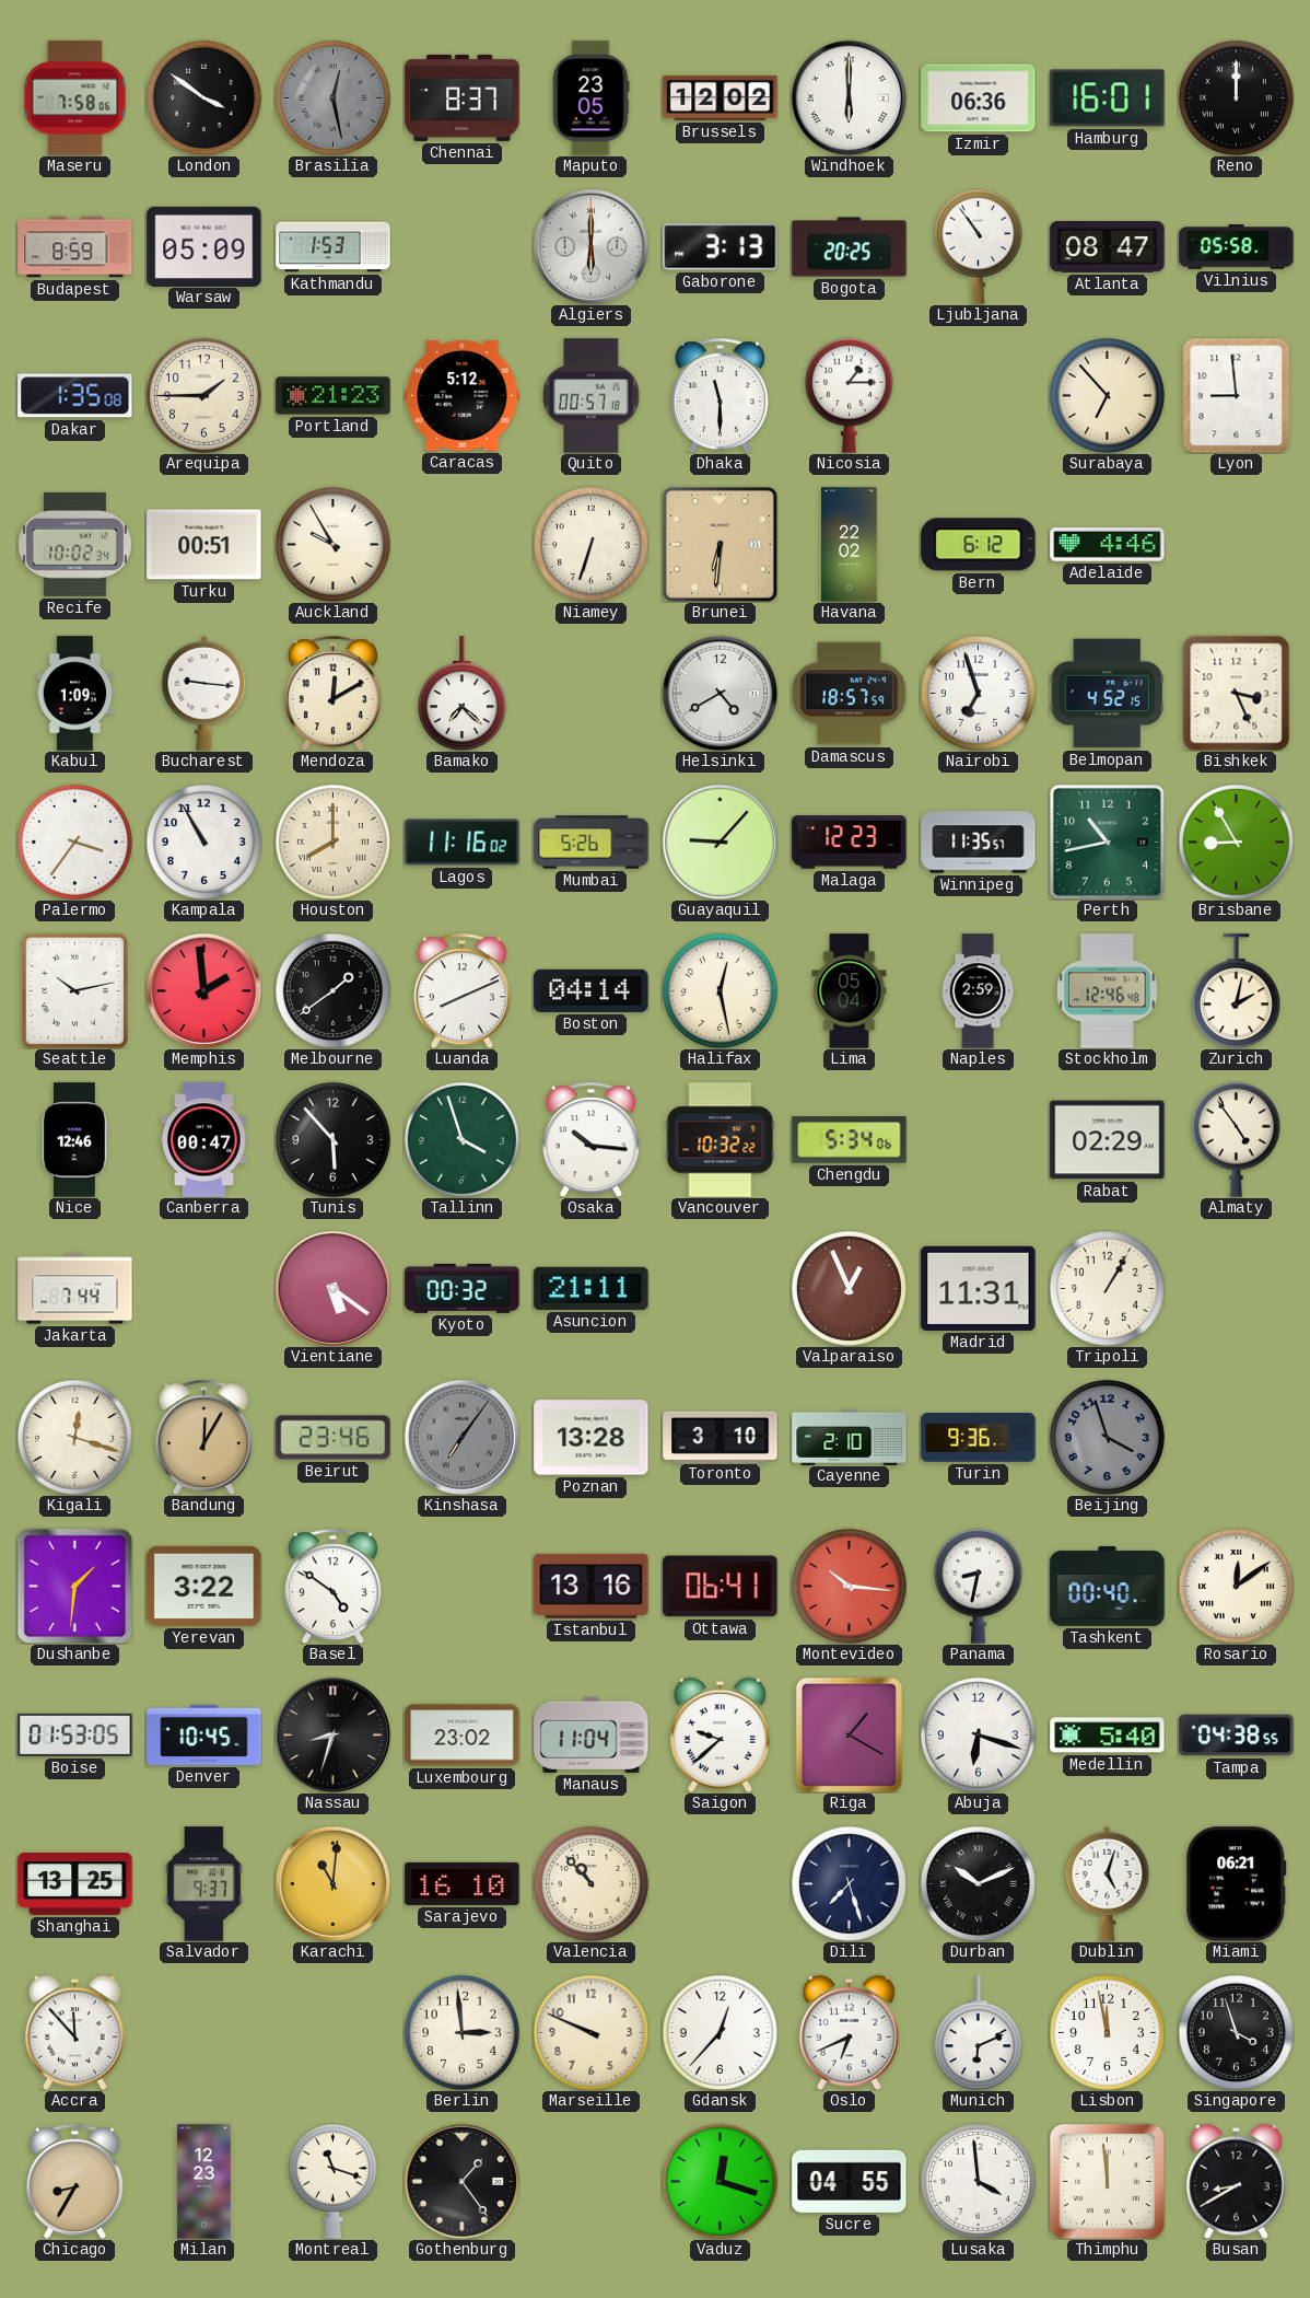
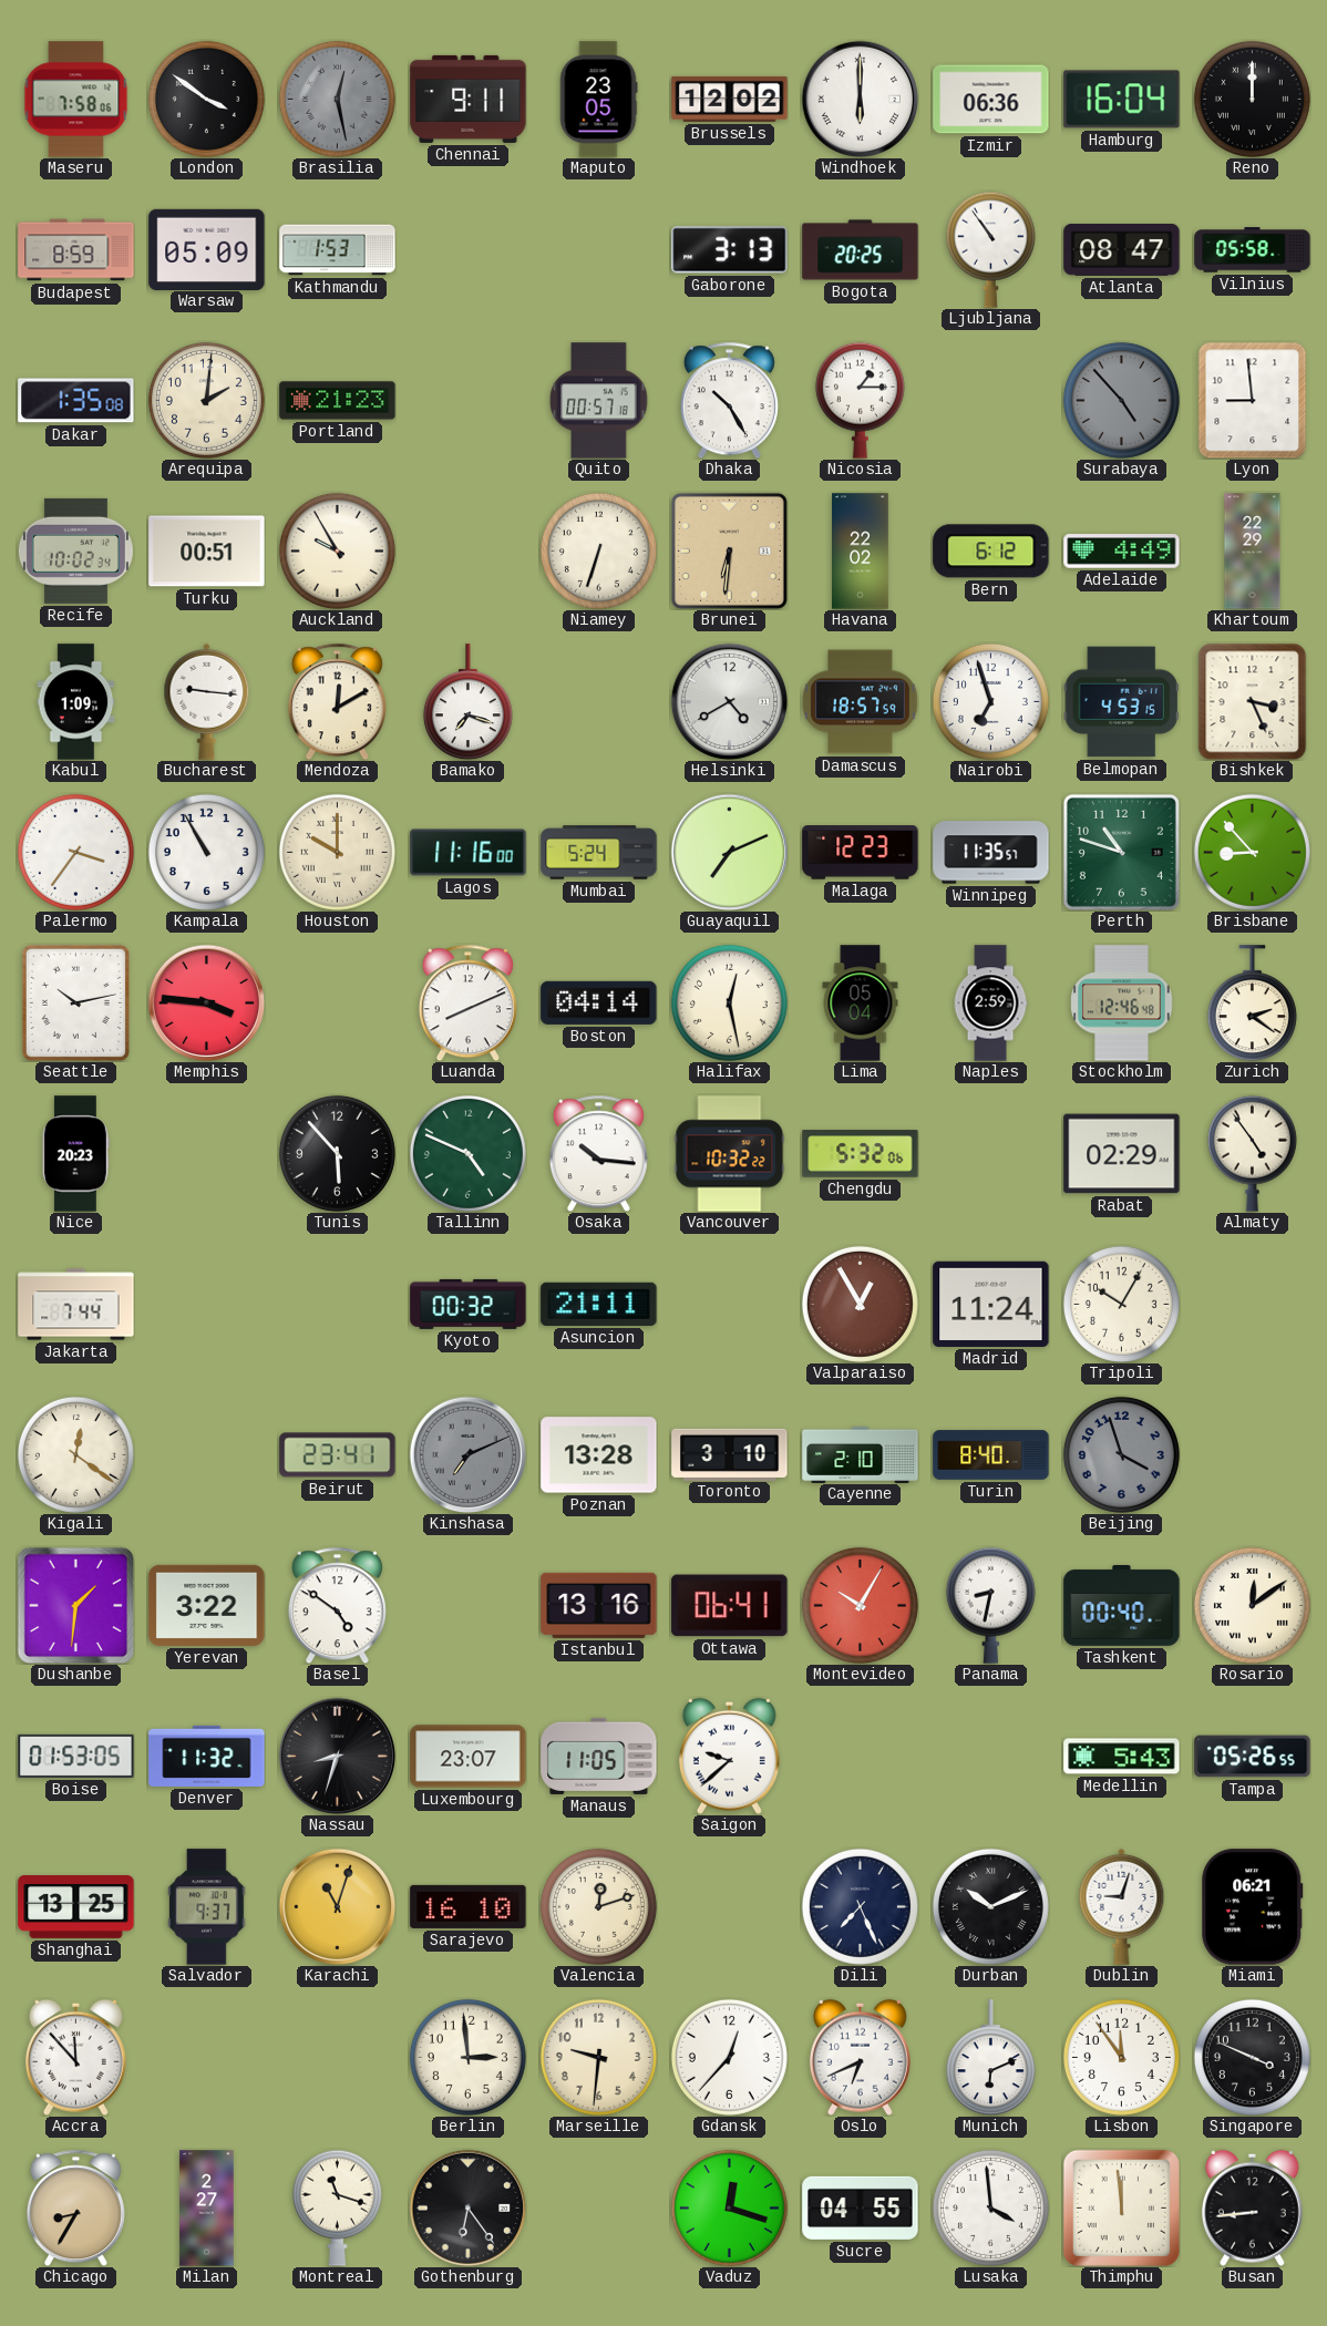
Chennai: 8:37 -> 9:11 (469, 99)
Hamburg: 16:01 -> 16:04 (1122, 100)
Algiers: 6:00 -> none (590, 246)
Arequipa: 1:45 -> 2:01 (206, 400)
Caracas: 5:12 -> none (463, 395)
Dhaka: 11:30 -> 10:25 (729, 400)
Surabaya: 6:53 -> 4:53 (1121, 400)
Surabaya dial: cream -> grey (1121, 400)
Adelaide: 4:46 -> 4:49 (1122, 552)
Khartoum: none -> 22:29 (1253, 552)
Bamako: 7:22 -> 7:18 (467, 702)
Belmopan: 4:52 -> 4:53 (1121, 702)
Houston: 8:00 -> 10:00 (337, 852)
Lagos: 11:16:02 -> 11:16:00 (469, 853)
Mumbai: 5:26 -> 5:24 (599, 853)
Guayaquil: 9:07 -> 7:11 (729, 852)
Perth: 10:43 -> 10:48 (1121, 852)
Brisbane: 8:55 -> 8:53 (1252, 852)
Memphis: 1:59 -> 3:46 (206, 1002)
Melbourne: 1:39 -> none (332, 990)
Zurich: 2:02 -> 2:21 (1252, 1004)
Nice: 12:46 -> 20:23 (76, 1154)
Canberra: 00:47 -> none (204, 1140)
Tallinn: 3:57 -> 4:49 (467, 1153)
Chengdu: 5:34 -> 5:32 (861, 1154)
Vientiane: 5:21 -> none (332, 1288)
Valparaiso: 12:56 -> 12:55 (860, 1304)
Madrid: 11:31 -> 11:24 (991, 1304)
Tripoli: 1:05 -> 10:05 (1121, 1304)
Kigali: 12:18 -> 12:21 (75, 1454)
Bandung: 12:05 -> none (203, 1437)
Beirut: 23:46 -> 23:41 (338, 1455)
Kinshasa: 7:06 -> 7:11 (467, 1454)
Turin: 9:36 -> 8:40 (991, 1455)
Montevideo: 10:16 -> 10:05 (860, 1605)
Denver: 10:45 -> 11:32 (207, 1756)
Luxembourg: 23:02 -> 23:07 (469, 1757)
Manaus: 11:04 -> 11:05 (599, 1756)
Riga: 1:20 -> none (849, 1734)
Abuja: 6:18 -> none (978, 1734)
Medellin: 5:40 -> 5:43 (1122, 1757)
Tampa: 04:38 -> 05:26 (1253, 1757)
Karachi: 11:01 -> 11:03 (337, 1906)
Valencia: 10:53 -> 12:12 (598, 1906)
Dili: 7:27 -> 7:26 (860, 1906)
Dublin: 5:03 -> 9:03 (1122, 1906)
Marseille: 9:49 -> 9:31 (598, 2057)
Lisbon: 11:58 -> 11:54 (1121, 2057)
Singapore: 3:57 -> 3:49 (1252, 2057)
Milan: 12:23 -> 2:27 (207, 2209)
Gothenburg: 1:24 -> 6:24 (467, 2207)
Busan: 8:40 -> 8:44 (1252, 2207)
